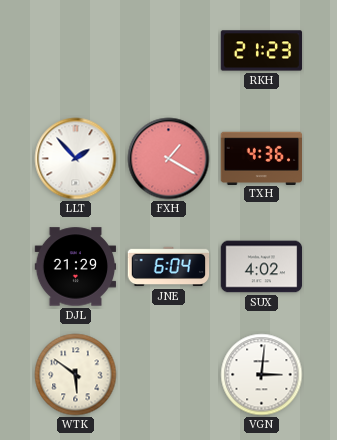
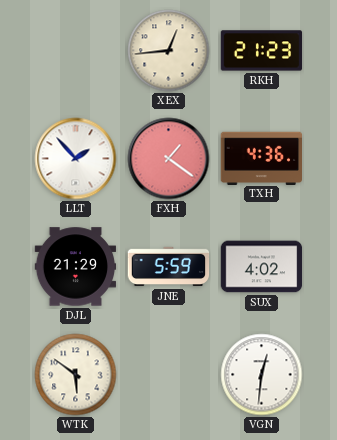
XEX: none -> 12:44 (169, 51)
FXH: 1:20 -> 1:21 (169, 159)
JNE: 6:04 -> 5:59 (169, 267)
VGN: 3:01 -> 12:31 (262, 375)
